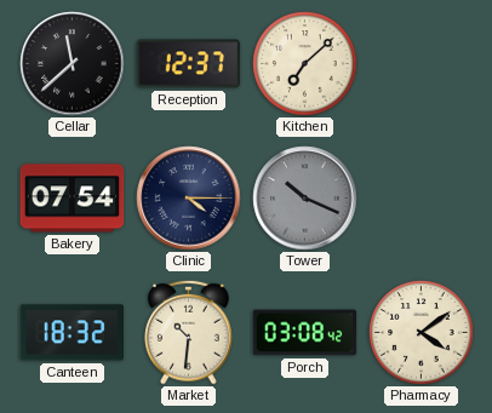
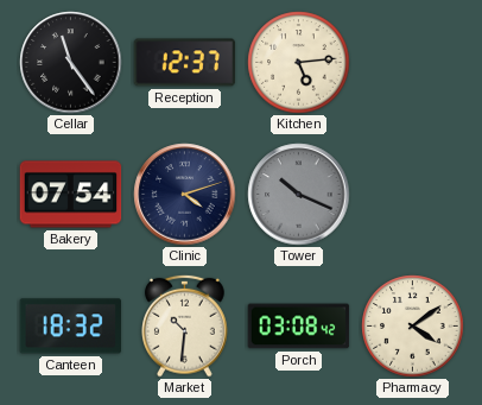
Cellar: 11:38 -> 11:24 (71, 63)
Kitchen: 7:08 -> 5:14 (299, 63)
Clinic: 4:15 -> 4:12 (185, 195)
